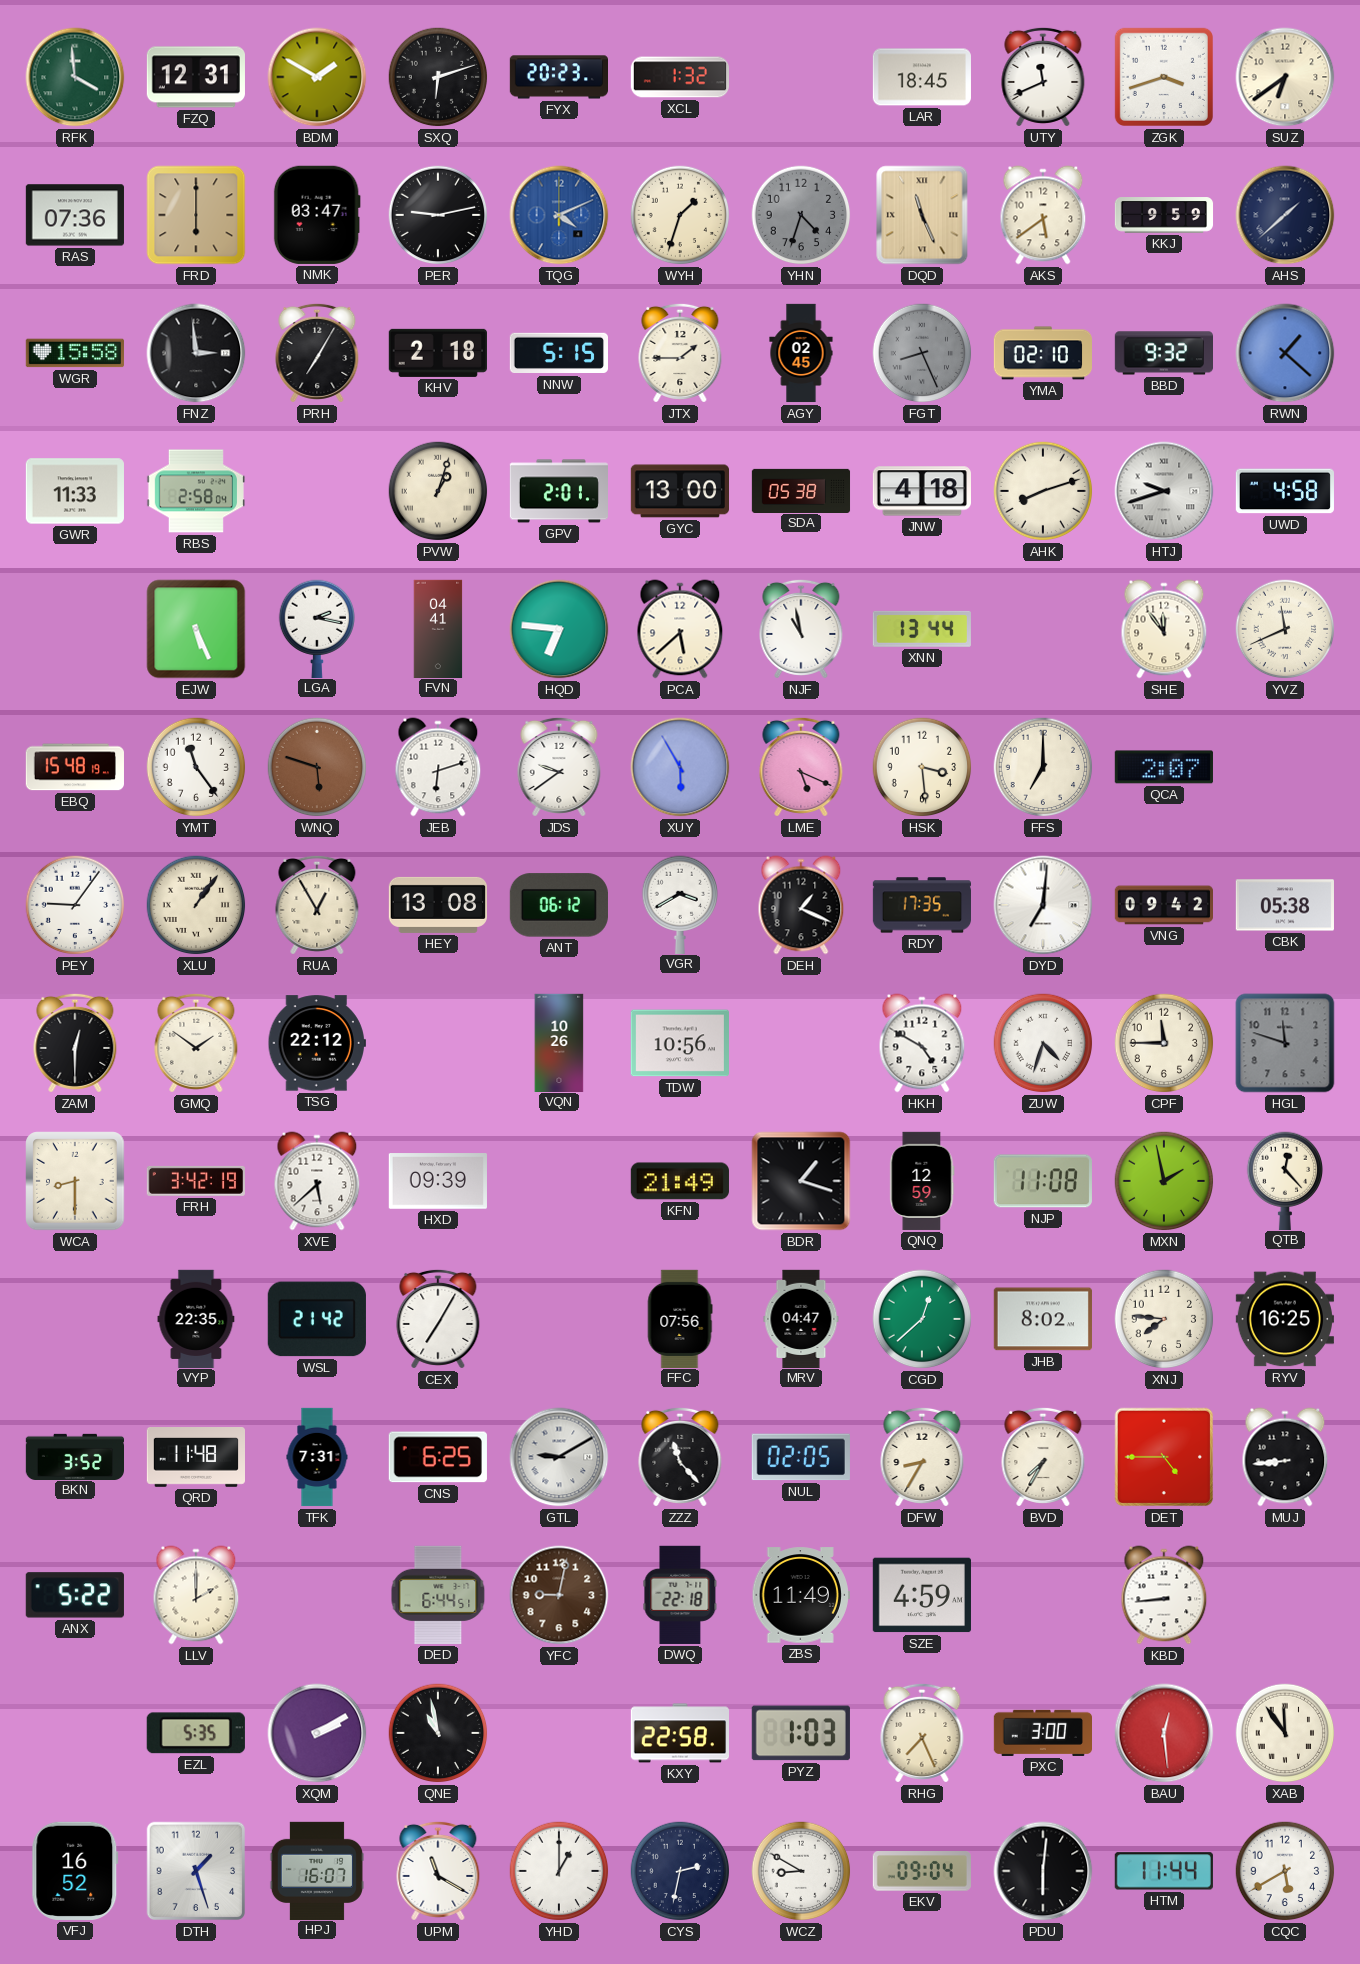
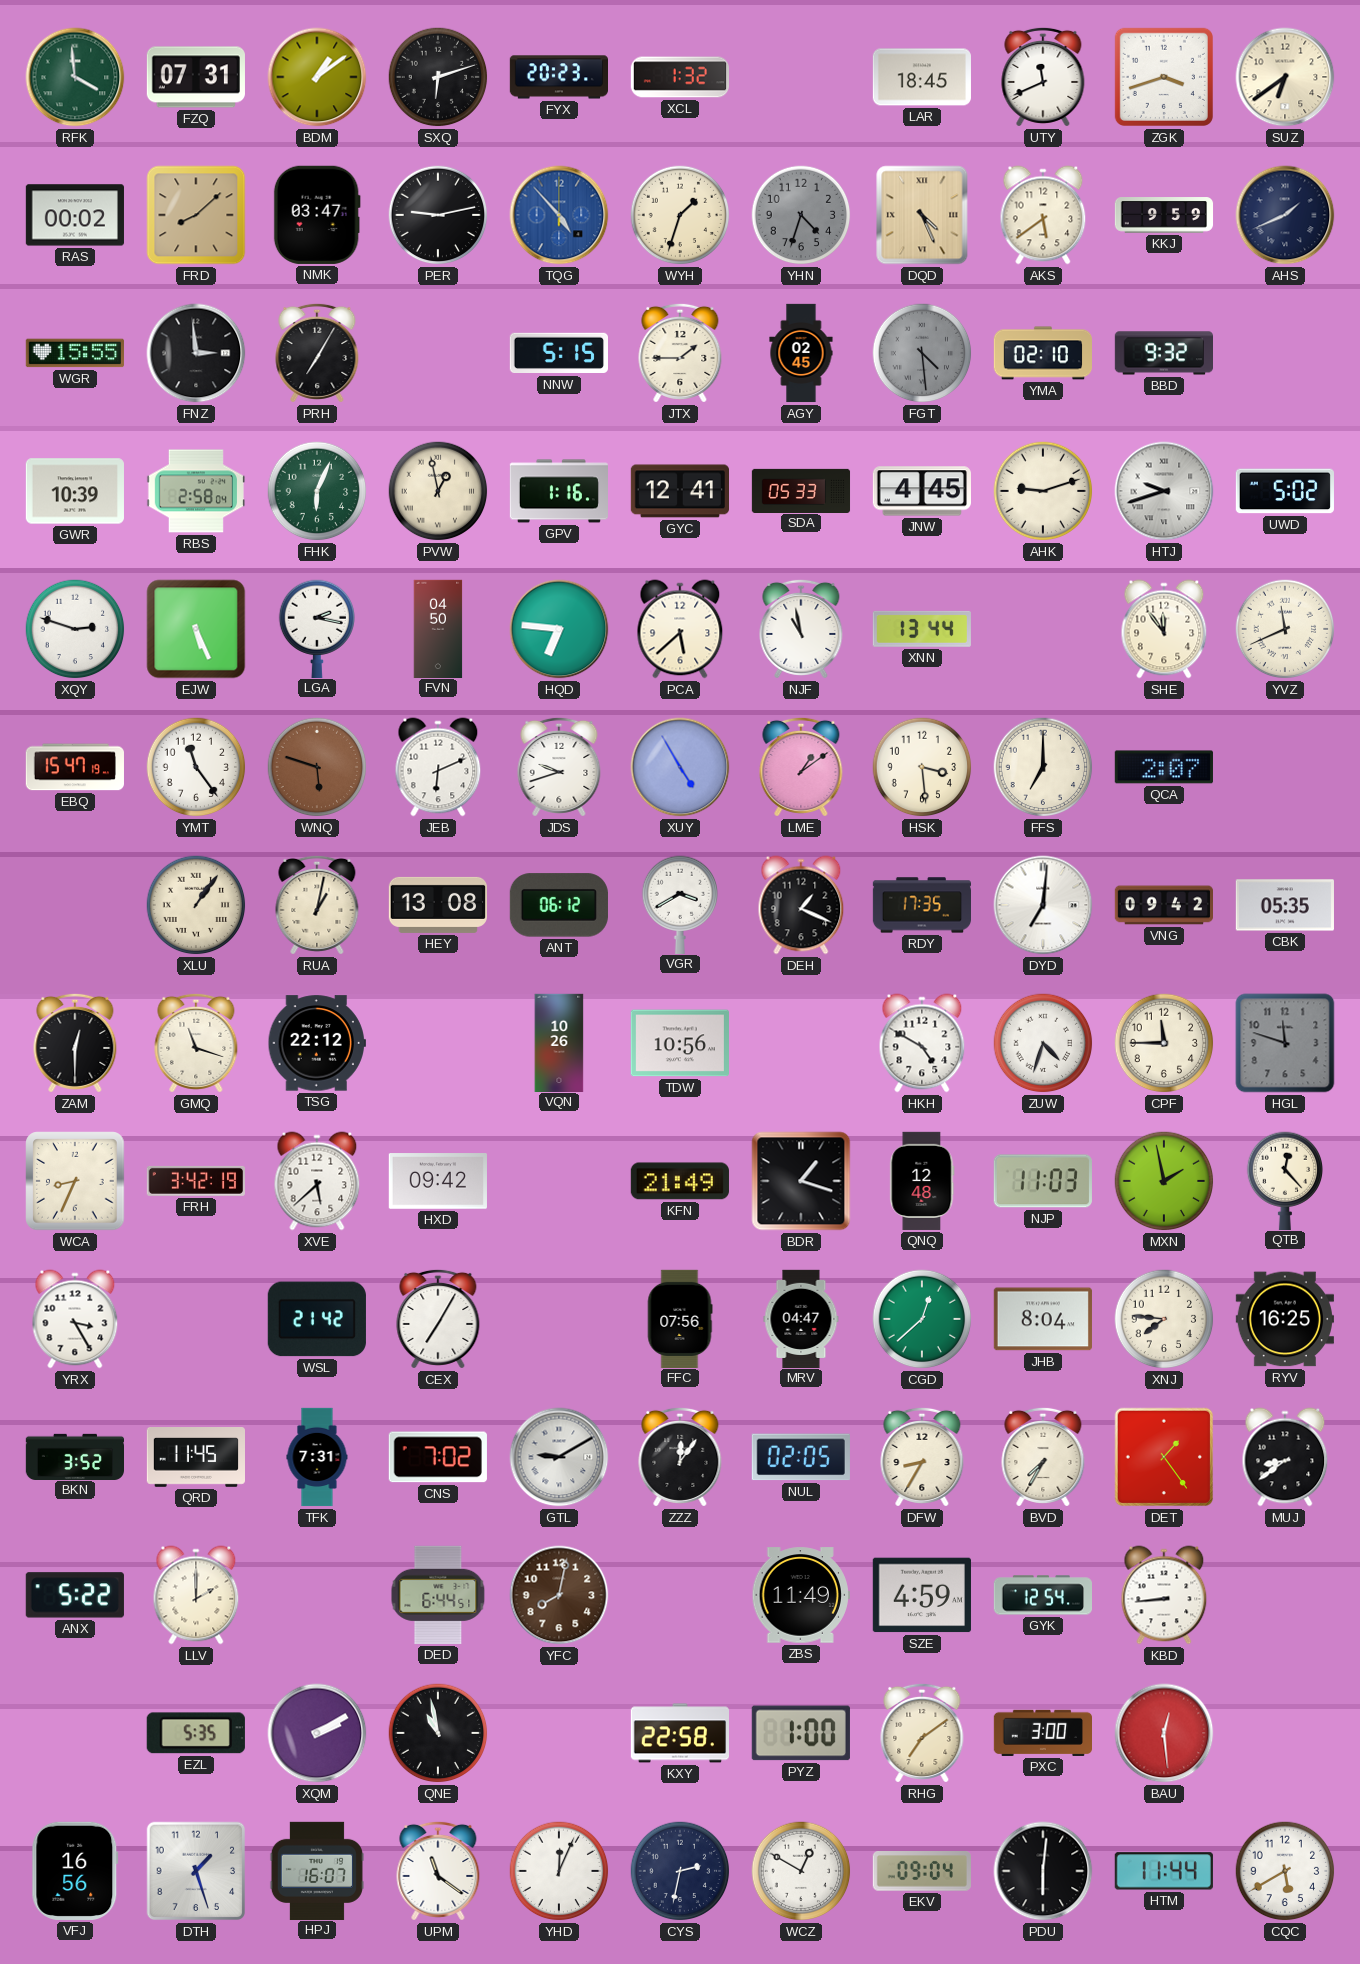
FZQ: 12:31 -> 07:31 (196, 77)
BDM: 1:50 -> 1:09 (317, 77)
RAS: 07:36 -> 00:02 (74, 215)
FRD: 6:00 -> 8:08 (196, 215)
TQG: 4:11 -> 4:53 (559, 215)
DQD: 11:26 -> 4:26 (922, 215)
AHS: 1:38 -> 1:41 (1285, 215)
WGR: 15:58 -> 15:55 (75, 353)
KHV: 2:18 -> none (438, 353)
FGT: 8:26 -> 4:29 (922, 353)
RWN: 1:22 -> none (1285, 353)
GWR: 11:33 -> 10:39 (75, 491)
FHK: none -> 6:04 (317, 491)
PVW: 1:03 -> 12:58 (438, 491)
GPV: 2:01 -> 1:16 (559, 491)
GYC: 13:00 -> 12:41 (679, 491)
SDA: 05:38 -> 05:33 (801, 490)
JNW: 4:18 -> 4:45 (921, 491)
AHK: 8:12 -> 9:12 (1043, 491)
UWD: 4:58 -> 5:02 (1284, 491)
XQY: none -> 2:48 (75, 629)
FVN: 04:41 -> 04:50 (438, 628)
EBQ: 15:48 -> 15:47 (75, 767)
JEB: 6:12 -> 6:11 (438, 767)
JDS: 9:39 -> 9:42 (559, 767)
XUY: 5:55 -> 4:55 (680, 767)
LME: 5:19 -> 1:09 (801, 767)
PEY: 9:06 -> none (75, 905)
RUA: 12:55 -> 1:02 (317, 905)
CBK: 05:38 -> 05:35 (1285, 905)
GMQ: 1:51 -> 11:18 (196, 1043)
WCA: 8:30 -> 8:34 (75, 1181)
HXD: 09:39 -> 09:42 (438, 1181)
QNQ: 12:59 -> 12:48 (922, 1181)
NJP: 11:08 -> 11:03 (1043, 1181)
YRX: none -> 3:25 (75, 1319)
VYP: 22:35 -> none (196, 1318)
JHB: 8:02 -> 8:04 (1043, 1319)
QRD: 11:48 -> 11:45 (195, 1458)
CNS: 6:25 -> 7:02 (438, 1457)
ZZZ: 11:23 -> 12:06 (680, 1457)
DET: 4:45 -> 1:24 (1164, 1457)
MUJ: 8:44 -> 8:39 (1285, 1457)
YFC: 9:02 -> 8:02 (559, 1595)
DWQ: 22:18 -> none (680, 1595)
GYK: none -> 12:54 (1042, 1595)
PYZ: 1:03 -> 1:00 (801, 1733)
RHG: 7:26 -> 7:09 (922, 1733)
XAB: 11:54 -> none (1285, 1733)
VFJ: 16:52 -> 16:56 (75, 1871)
UPM: 11:20 -> 11:21 (438, 1871)
YHD: 1:00 -> 12:04 (559, 1871)
WCZ: 8:50 -> 12:50 (801, 1871)
